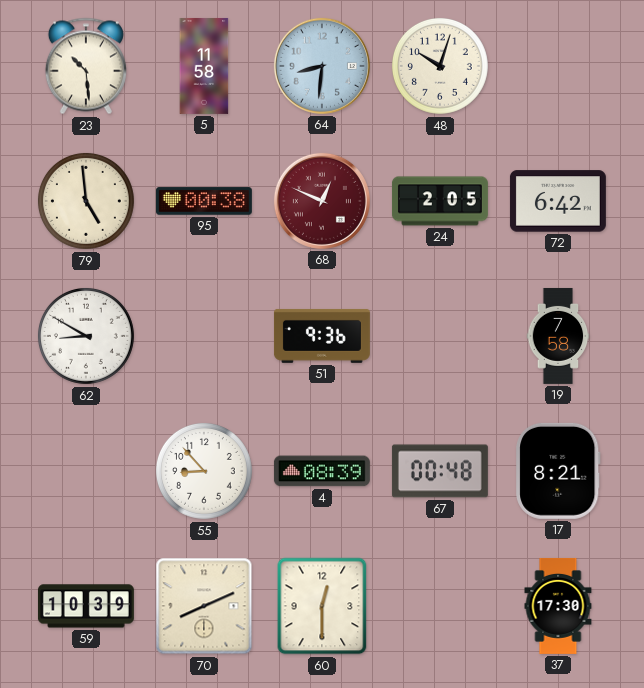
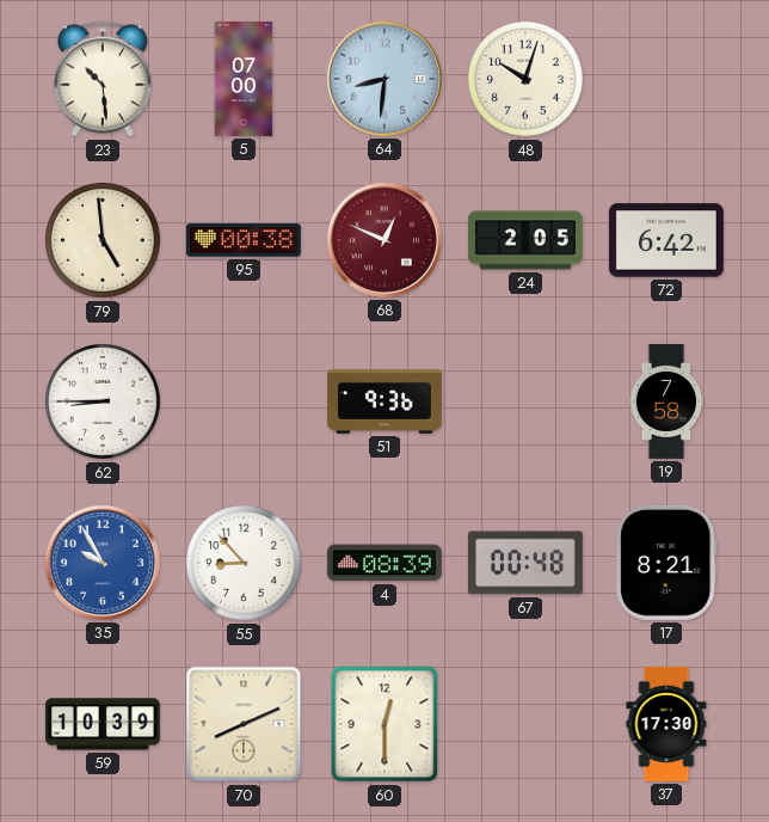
5: 11:58 -> 07:00 (244, 79)
62: 8:50 -> 8:45 (103, 401)
35: none -> 9:55 (103, 563)
